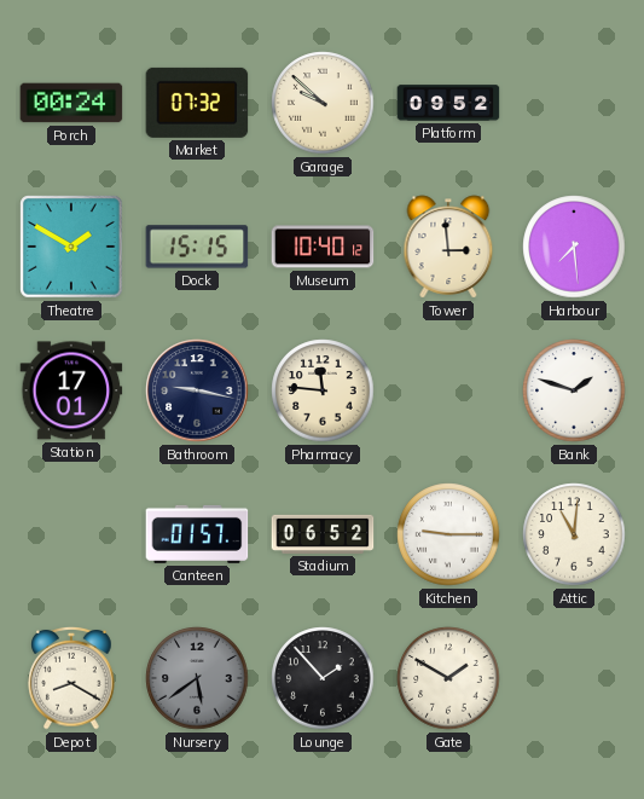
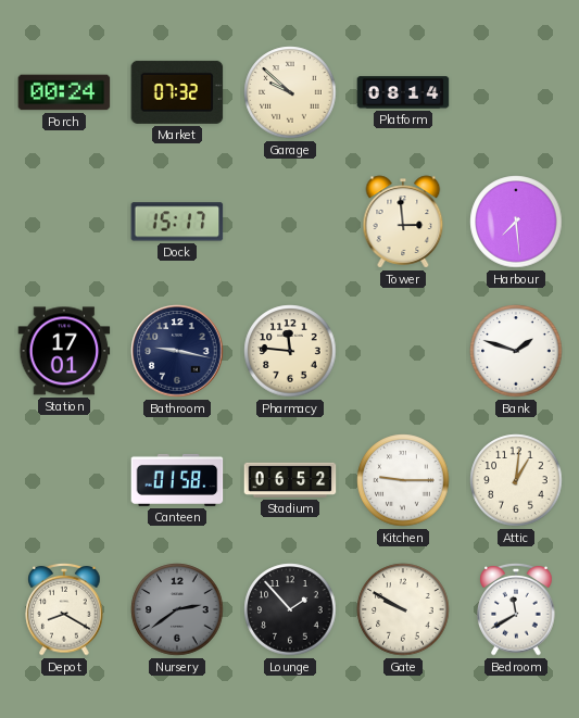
Platform: 09:52 -> 08:14 (403, 92)
Theatre: 1:50 -> none (71, 247)
Dock: 15:15 -> 15:17 (177, 222)
Museum: 10:40 -> none (323, 247)
Canteen: 01:57 -> 01:58 (177, 480)
Attic: 11:01 -> 1:01 (516, 480)
Nursery: 5:39 -> 2:39 (177, 609)
Gate: 1:50 -> 9:50 (403, 609)
Bedroom: none -> 11:40 (516, 609)
